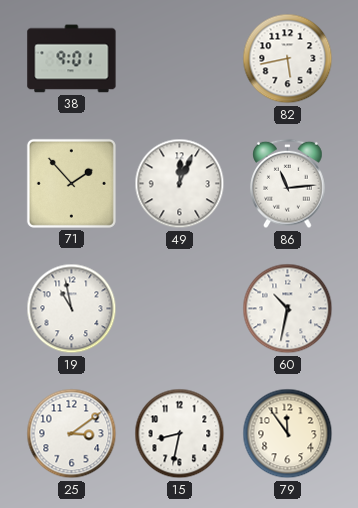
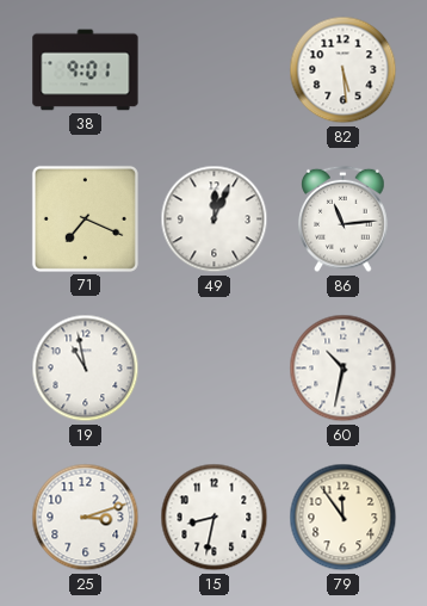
82: 5:43 -> 5:29 (344, 70)
71: 1:53 -> 7:19 (85, 218)
25: 3:09 -> 3:12 (86, 518)
